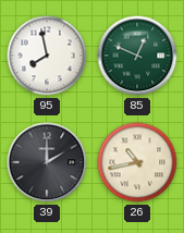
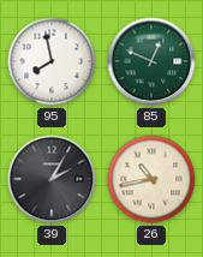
39: 2:00 -> 2:05 (52, 179)
